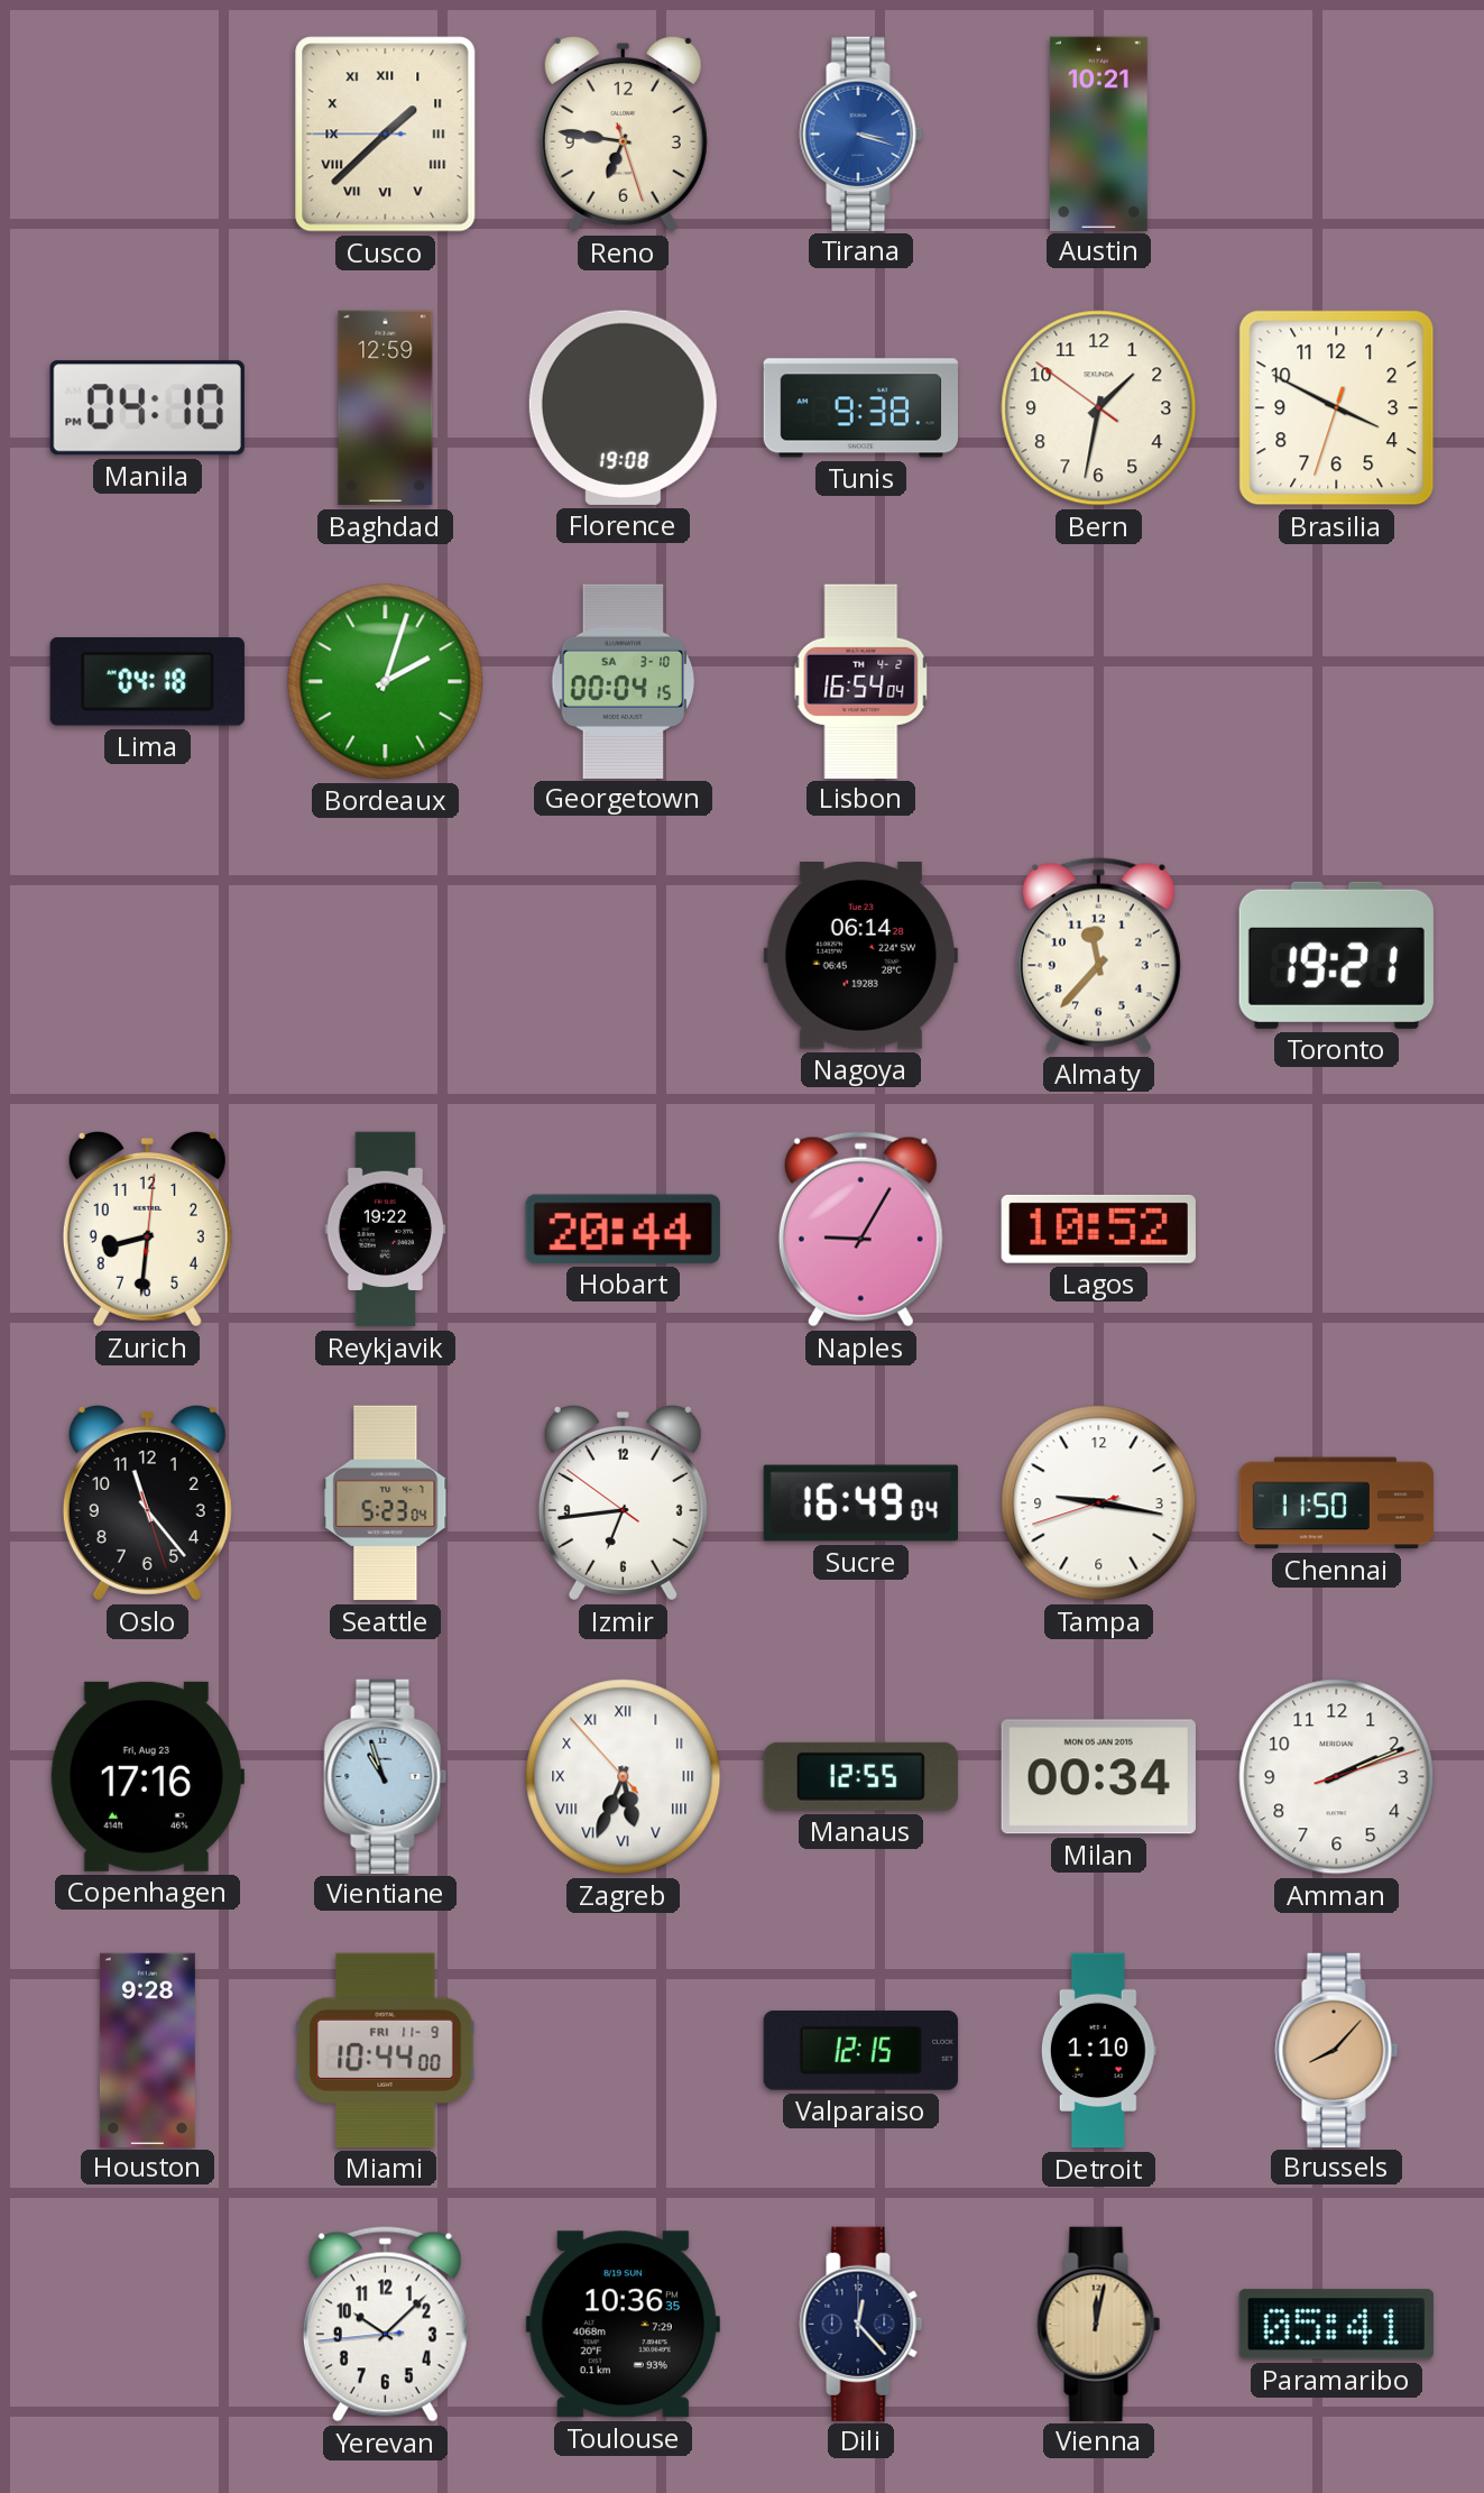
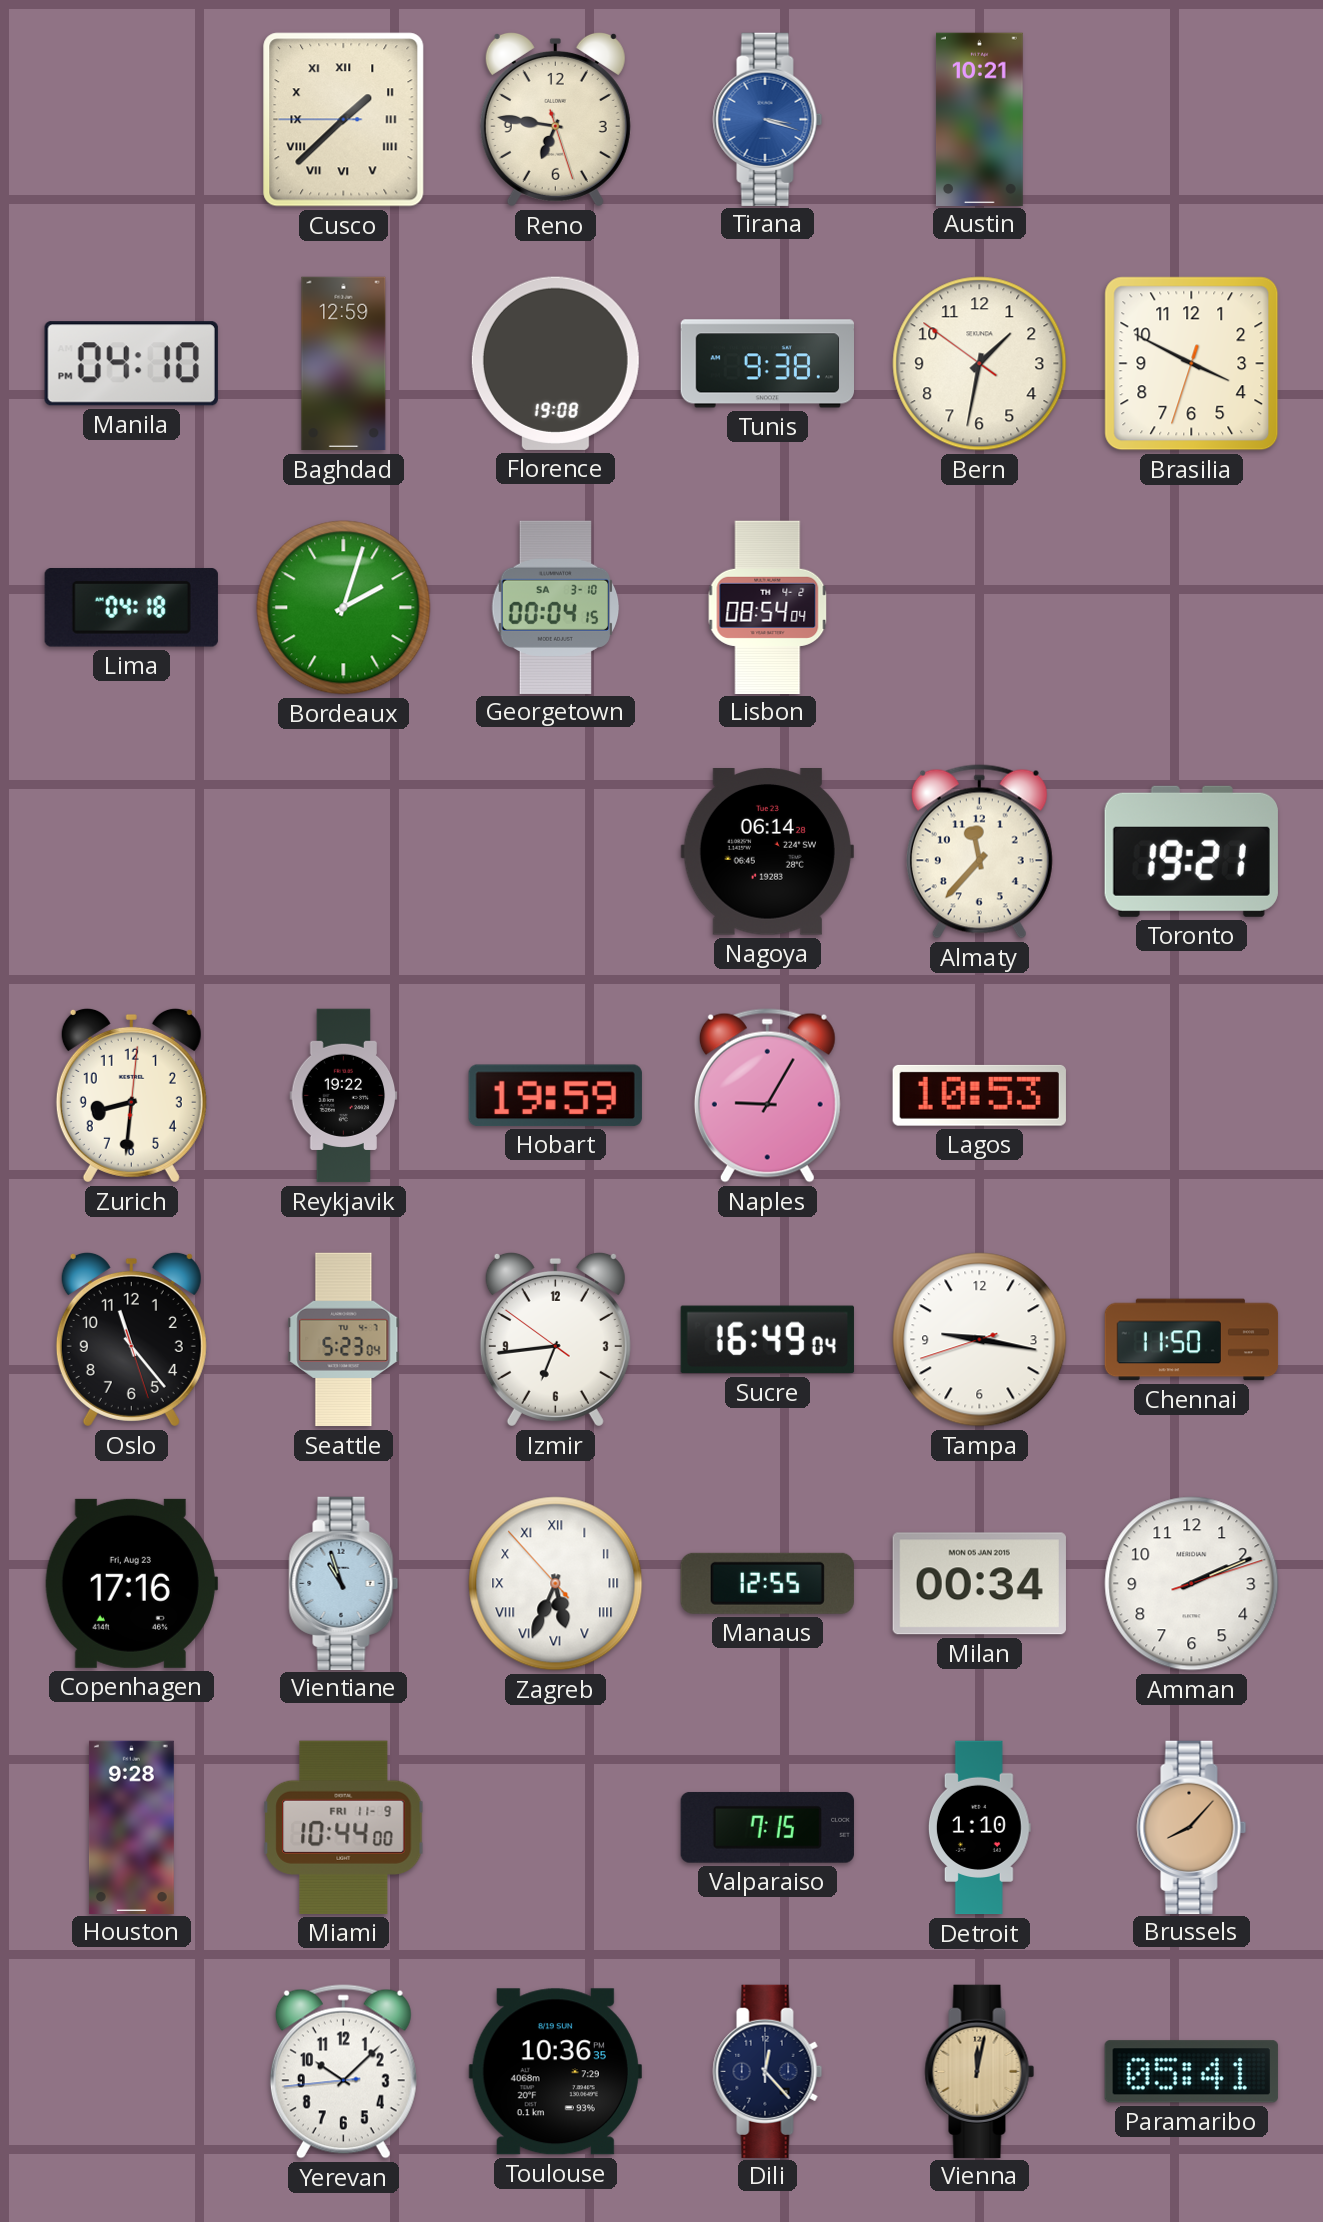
Lisbon: 16:54 -> 08:54 (768, 607)
Hobart: 20:44 -> 19:59 (555, 1095)
Lagos: 10:52 -> 10:53 (979, 1095)
Valparaiso: 12:15 -> 7:15 (767, 1827)
